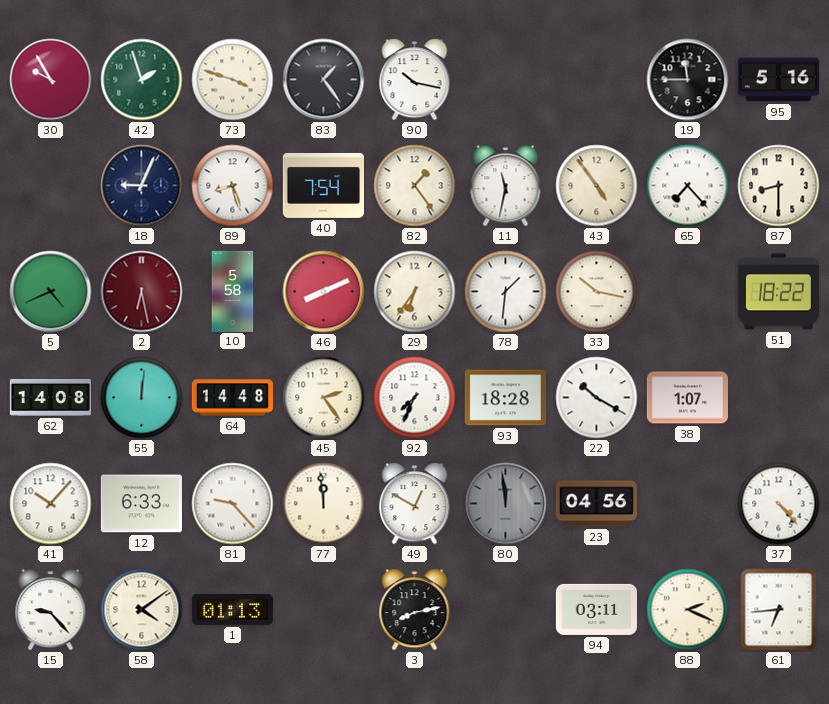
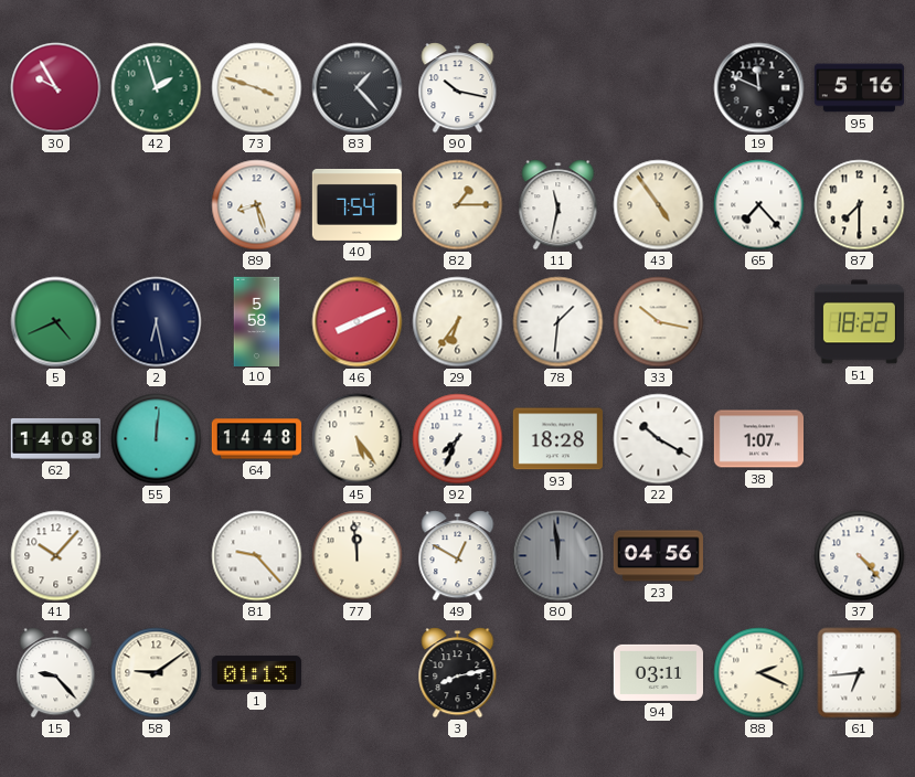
83: 1:24 -> 1:23 (358, 88)
19: 11:45 -> 11:49 (759, 88)
18: 9:04 -> none (142, 186)
82: 1:24 -> 1:15 (458, 205)
87: 8:30 -> 7:30 (860, 205)
2 dial: burgundy -> navy (157, 322)
45: 2:24 -> 5:24 (358, 439)
12: 6:33 -> none (141, 504)
58: 4:09 -> 9:09 (157, 673)
